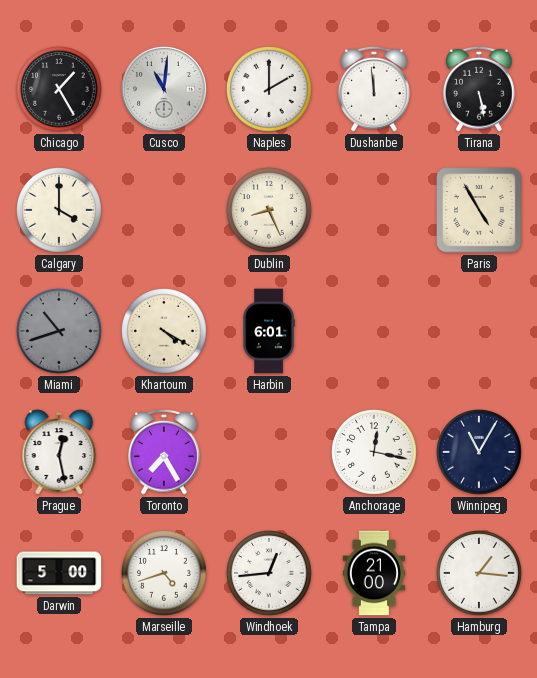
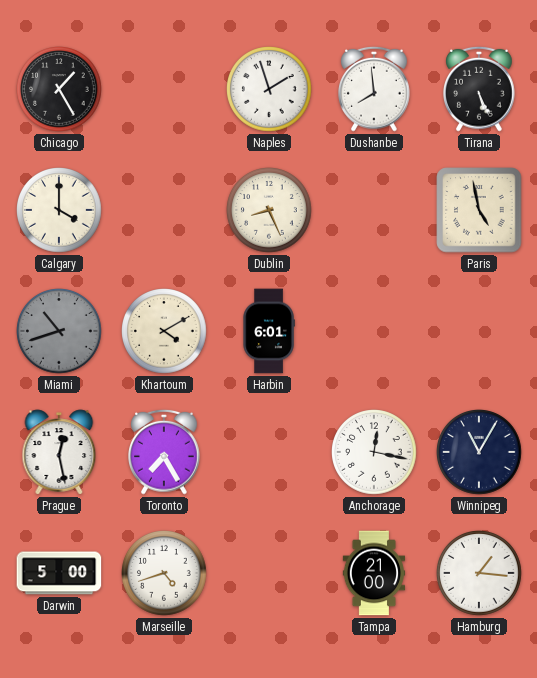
Cusco: 11:01 -> none (164, 89)
Naples: 2:00 -> 1:57 (269, 89)
Dushanbe: 11:59 -> 7:59 (375, 89)
Tirana: 5:28 -> 5:26 (480, 89)
Paris: 4:55 -> 4:58 (479, 210)
Khartoum: 4:20 -> 4:10 (164, 331)
Windhoek: 12:44 -> none (269, 573)
